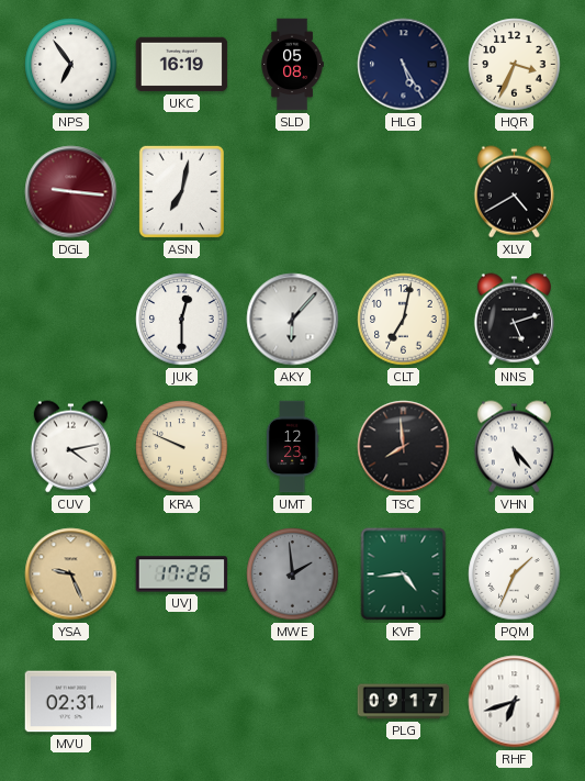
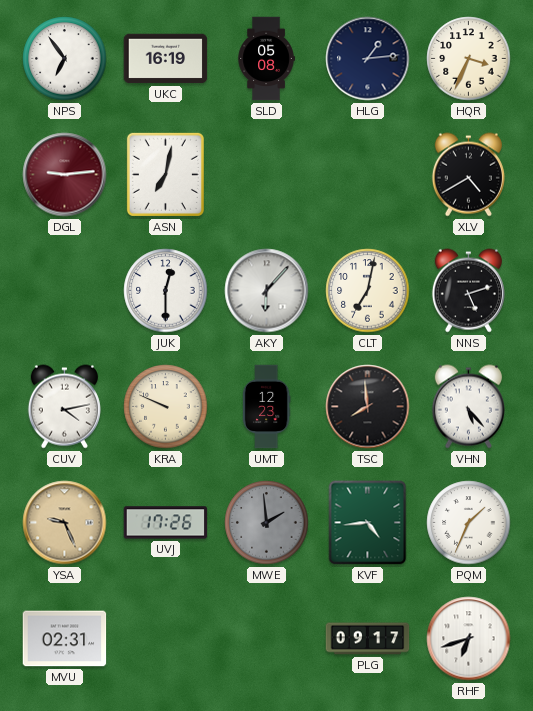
HLG: 5:25 -> 1:14 (368, 59)
DGL: 9:16 -> 9:14 (65, 175)
